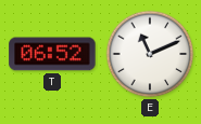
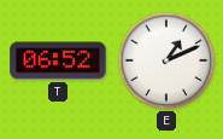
E: 11:11 -> 1:11 (166, 60)
